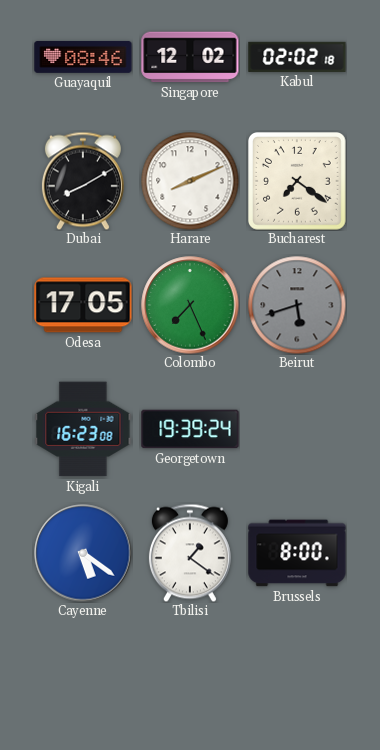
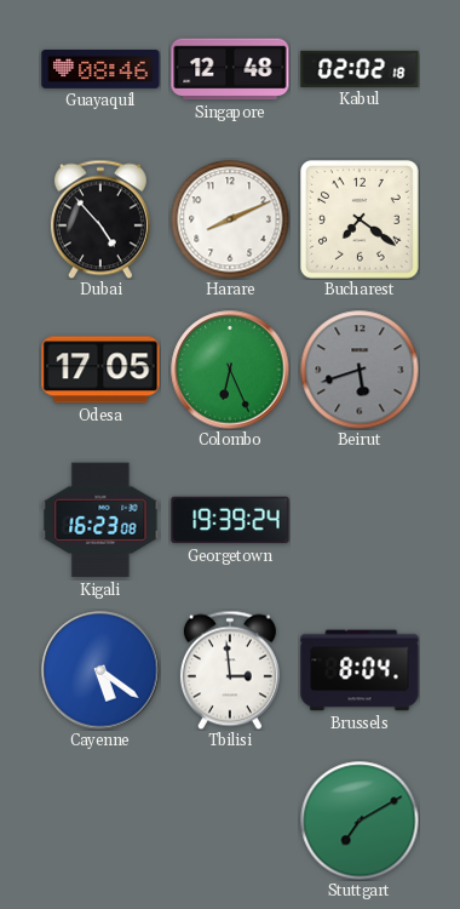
Singapore: 12:02 -> 12:48 (230, 69)
Dubai: 8:10 -> 4:53 (100, 219)
Colombo: 7:26 -> 6:26 (230, 370)
Tbilisi: 1:21 -> 2:59 (230, 670)
Brussels: 8:00 -> 8:04 (360, 670)
Stuttgart: none -> 7:10 (360, 821)
